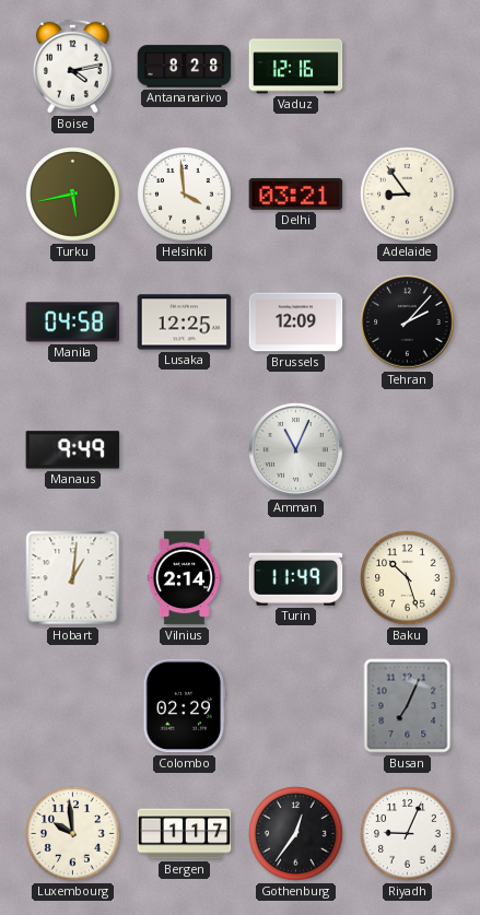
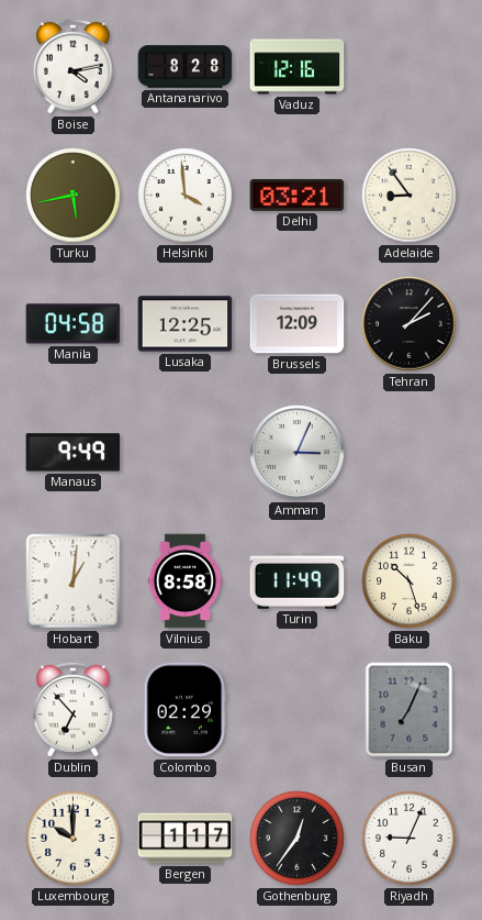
Amman: 11:04 -> 3:04 (298, 453)
Vilnius: 2:14 -> 8:58 (184, 581)
Dublin: none -> 6:53 (72, 709)
Luxembourg: 9:59 -> 10:00 (74, 839)
